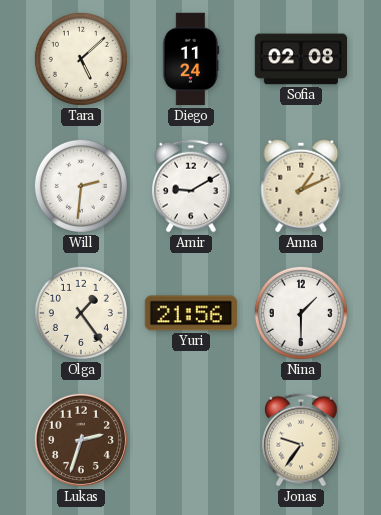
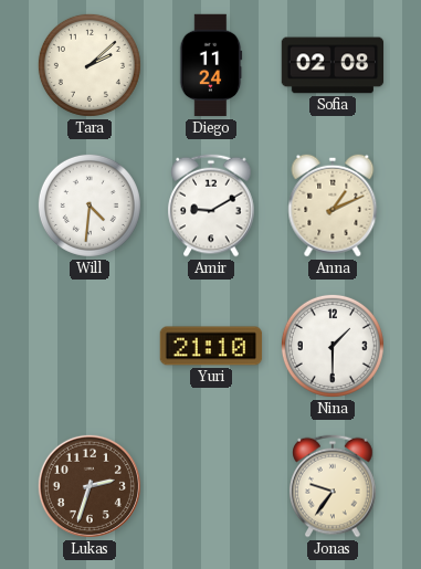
Tara: 5:08 -> 2:08 (90, 65)
Will: 2:31 -> 4:31 (90, 206)
Olga: 1:24 -> none (81, 313)
Yuri: 21:56 -> 21:10 (211, 346)
